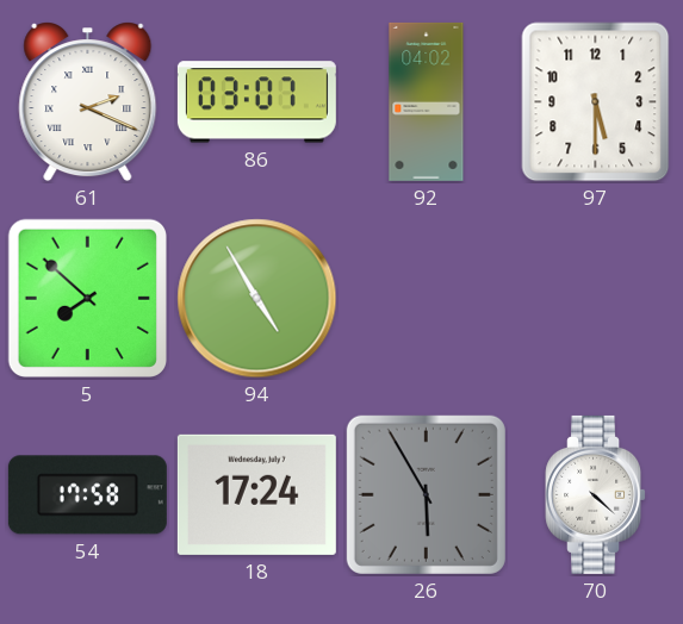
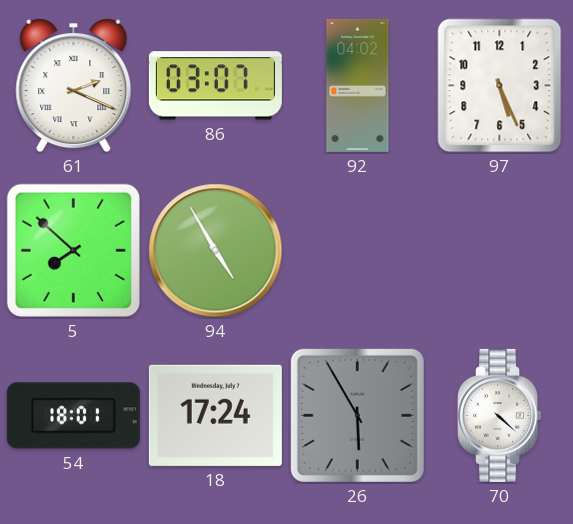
97: 5:30 -> 5:26 (500, 86)
54: 17:58 -> 18:01 (73, 416)
